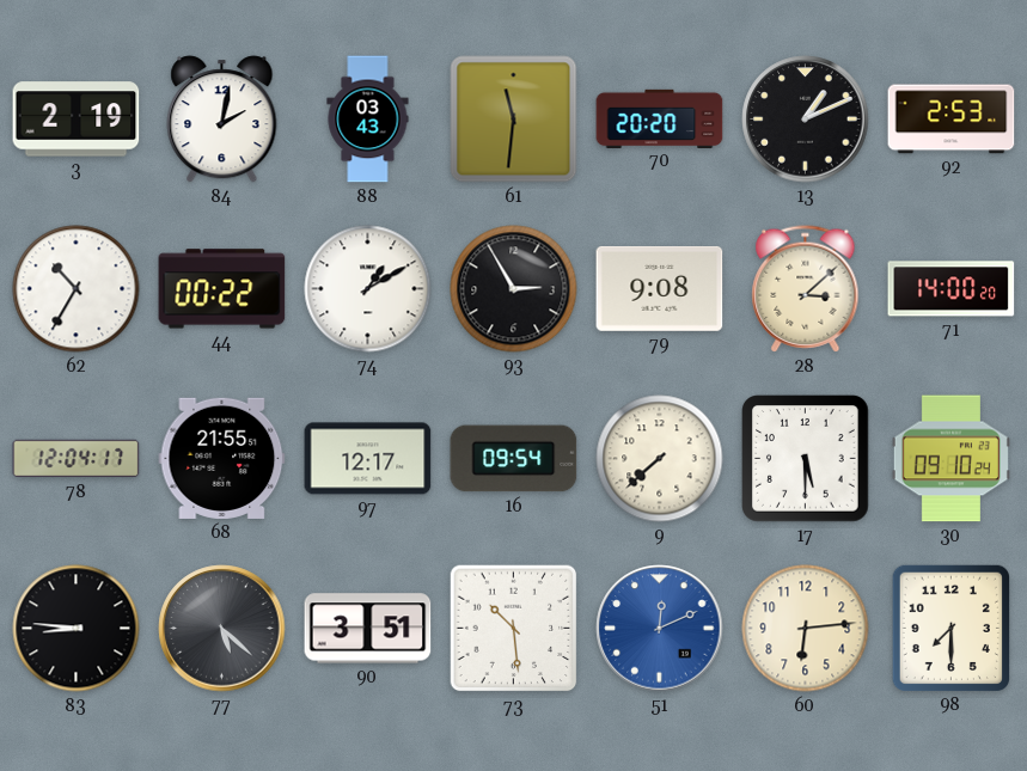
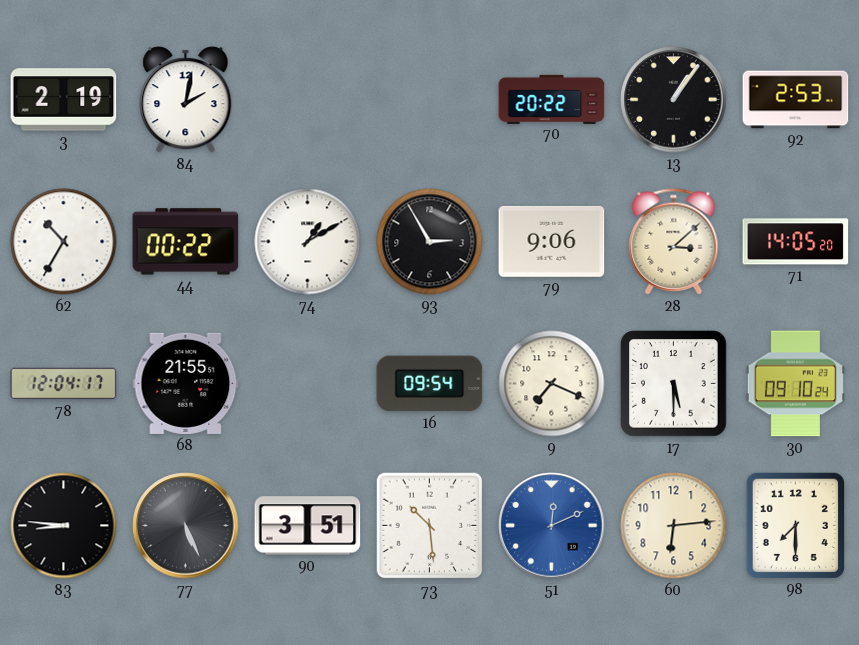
88: 03:43 -> none (368, 120)
61: 11:31 -> none (514, 120)
70: 20:20 -> 20:22 (552, 99)
13: 1:11 -> 1:06 (674, 100)
79: 9:08 -> 9:06 (552, 241)
71: 14:00 -> 14:05 (796, 242)
97: 12:17 -> none (368, 459)
9: 7:38 -> 7:19 (552, 384)
77: 5:22 -> 5:26 (186, 526)
